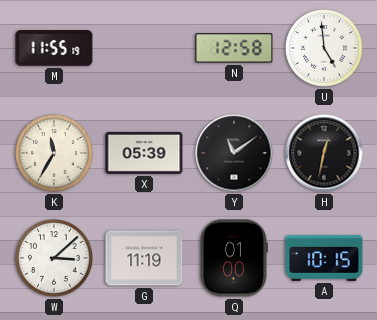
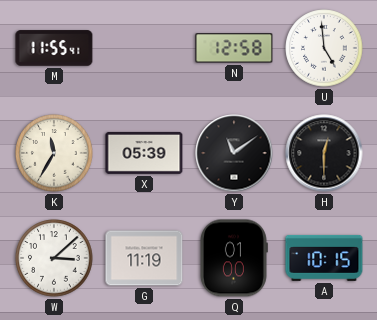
M: 11:55:19 -> 11:55:41 (54, 48)
H: 12:32 -> 12:30 (324, 153)
